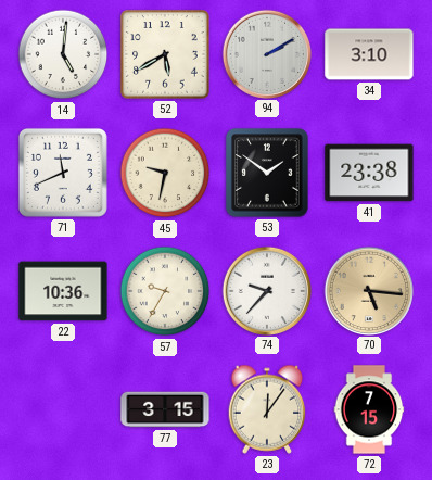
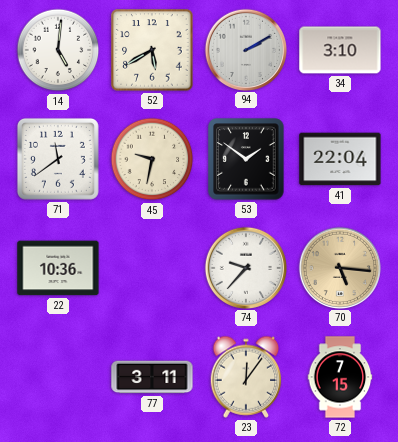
71: 11:41 -> 11:39 (58, 159)
41: 23:38 -> 22:04 (340, 159)
57: 9:35 -> none (165, 291)
77: 3:15 -> 3:11 (152, 377)
